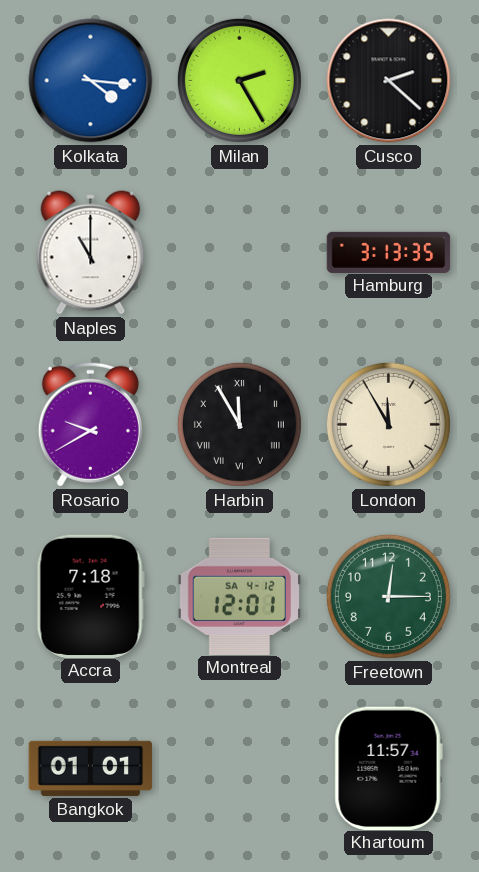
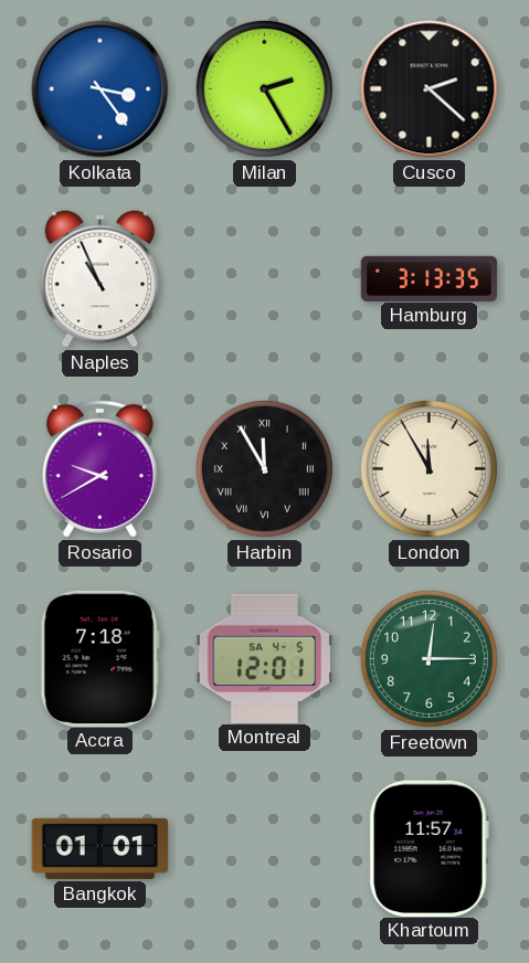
Kolkata: 4:16 -> 3:24 (100, 89)
Naples: 11:00 -> 10:56 (100, 279)
Montreal date: SA 4-12 -> SA 4-5 (265, 658)
